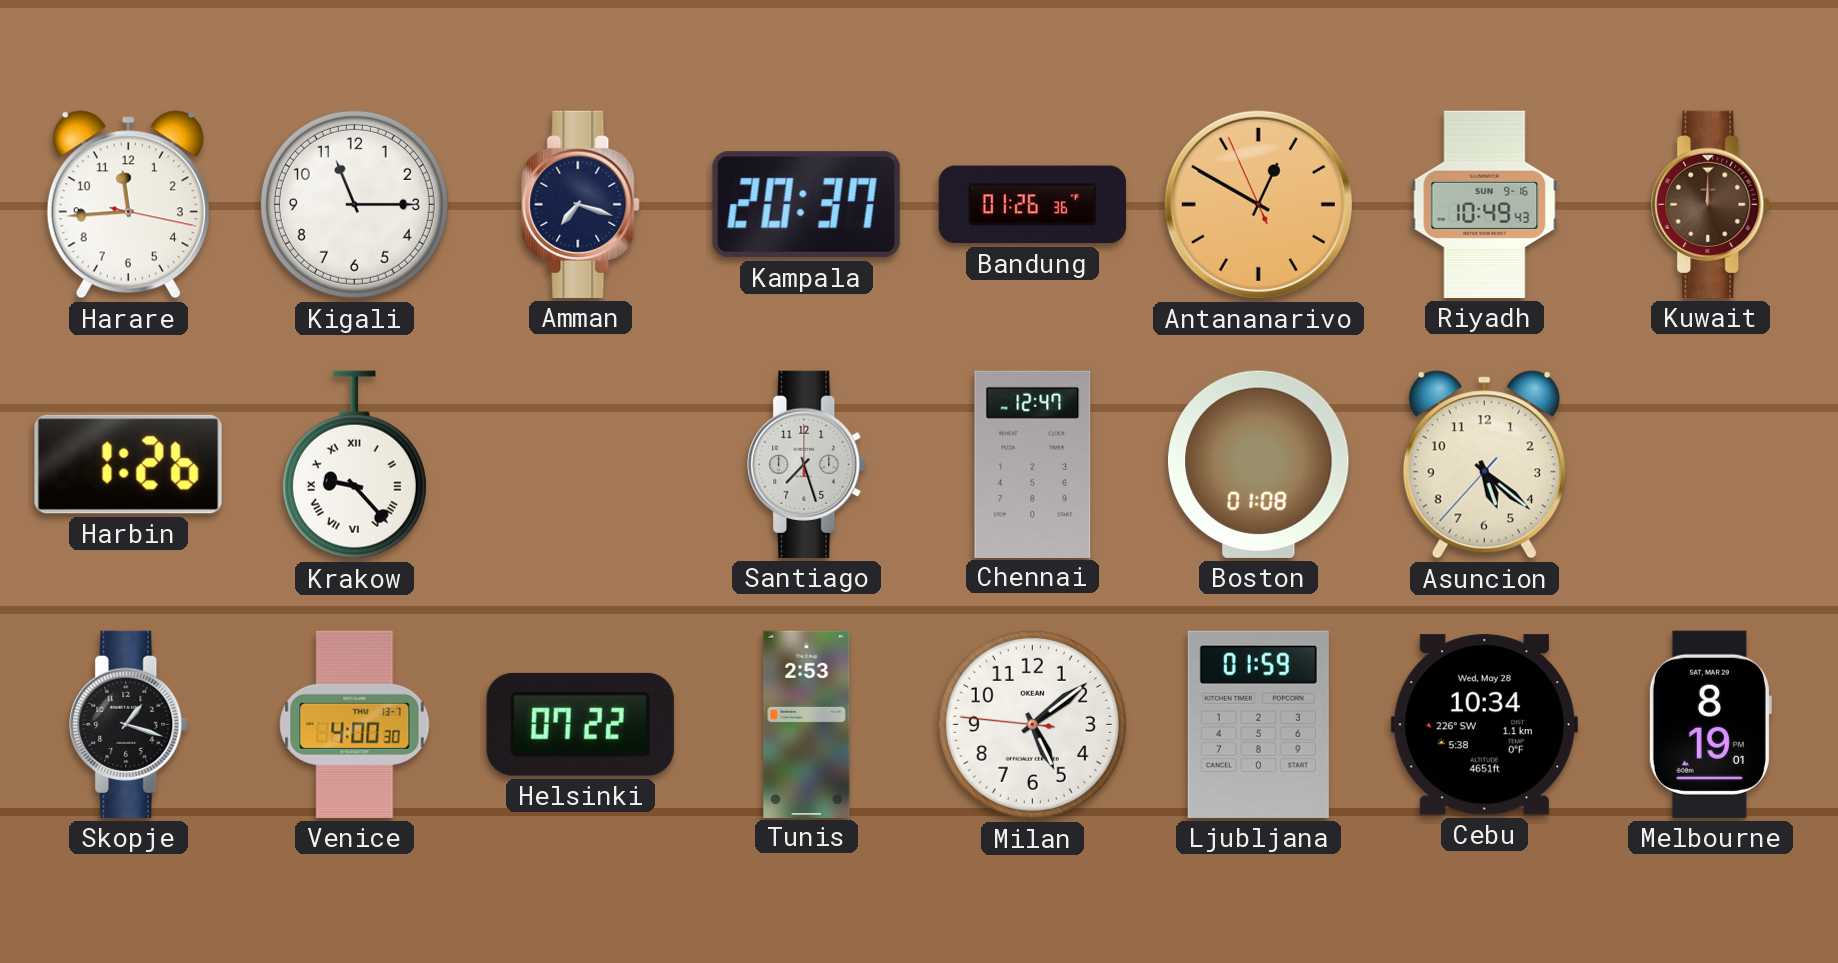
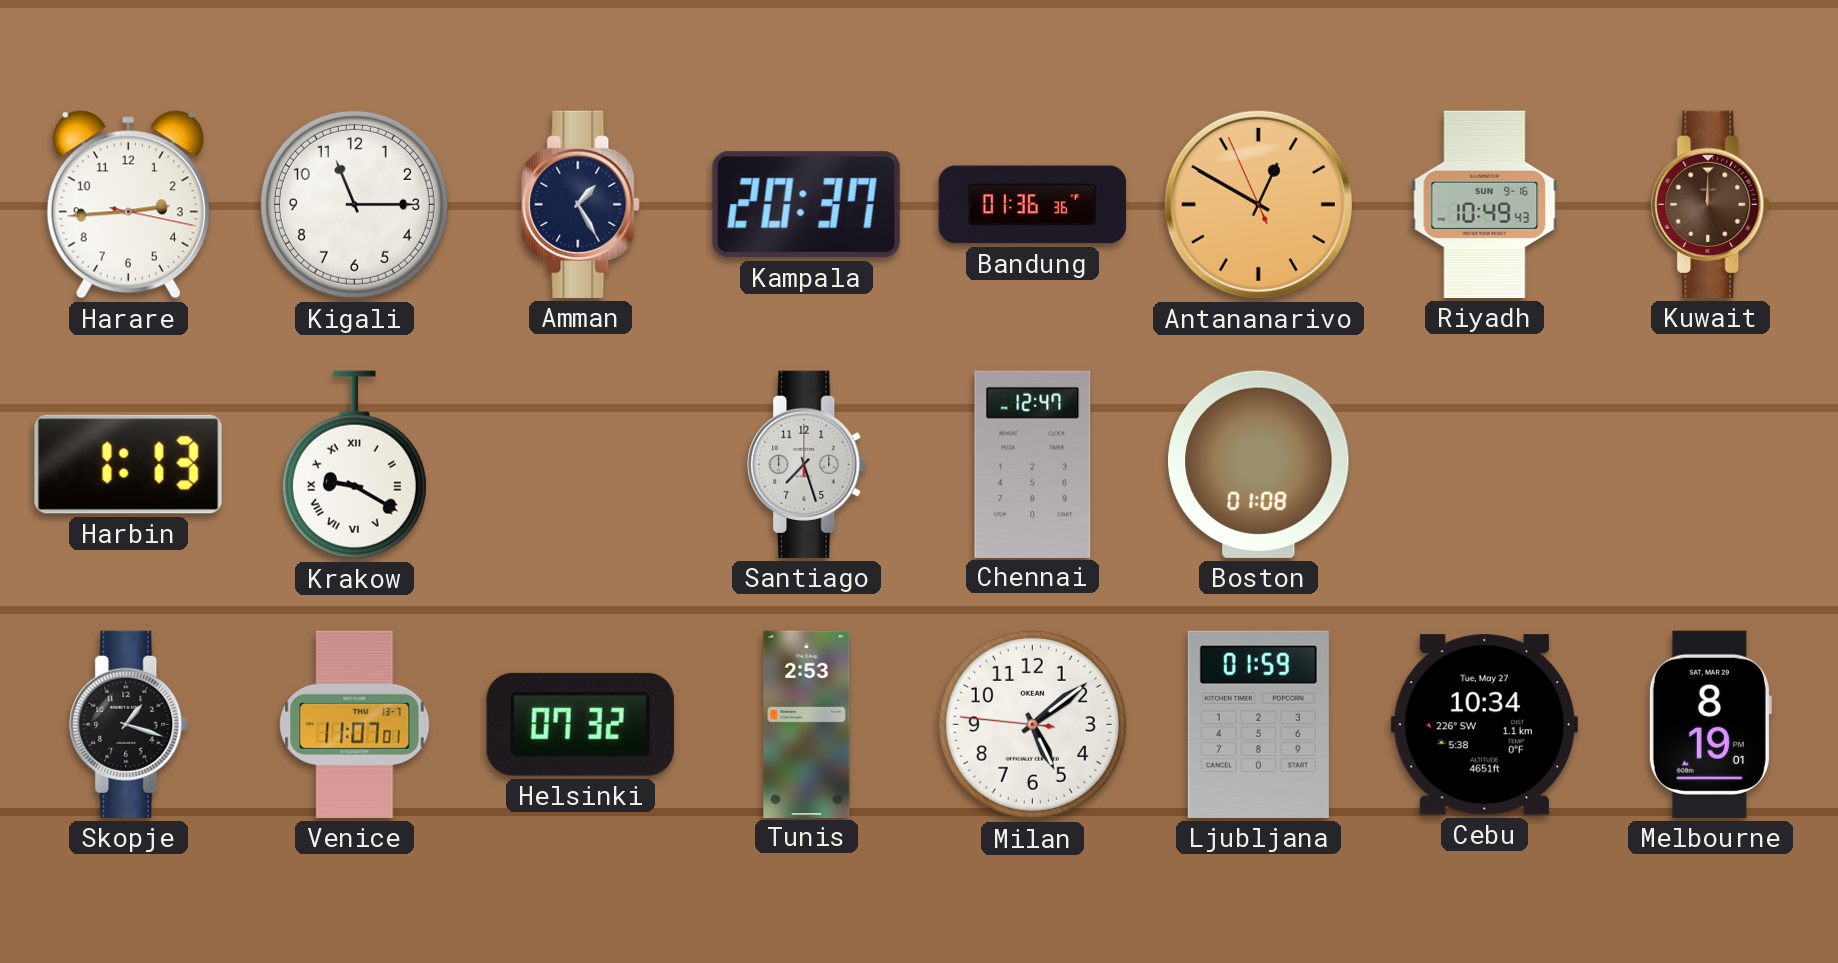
Harare: 11:44 -> 2:44 (128, 205)
Amman: 7:18 -> 1:25 (581, 204)
Bandung: 01:26 -> 01:36 (1032, 205)
Harbin: 1:26 -> 1:13 (128, 464)
Krakow: 9:23 -> 9:20 (354, 465)
Asuncion: 5:21 -> none (1484, 465)
Venice: 4:00 -> 11:07 (355, 724)
Helsinki: 07:22 -> 07:32 (580, 724)
Cebu date: Wed, May 28 -> Tue, May 27 (1484, 725)
